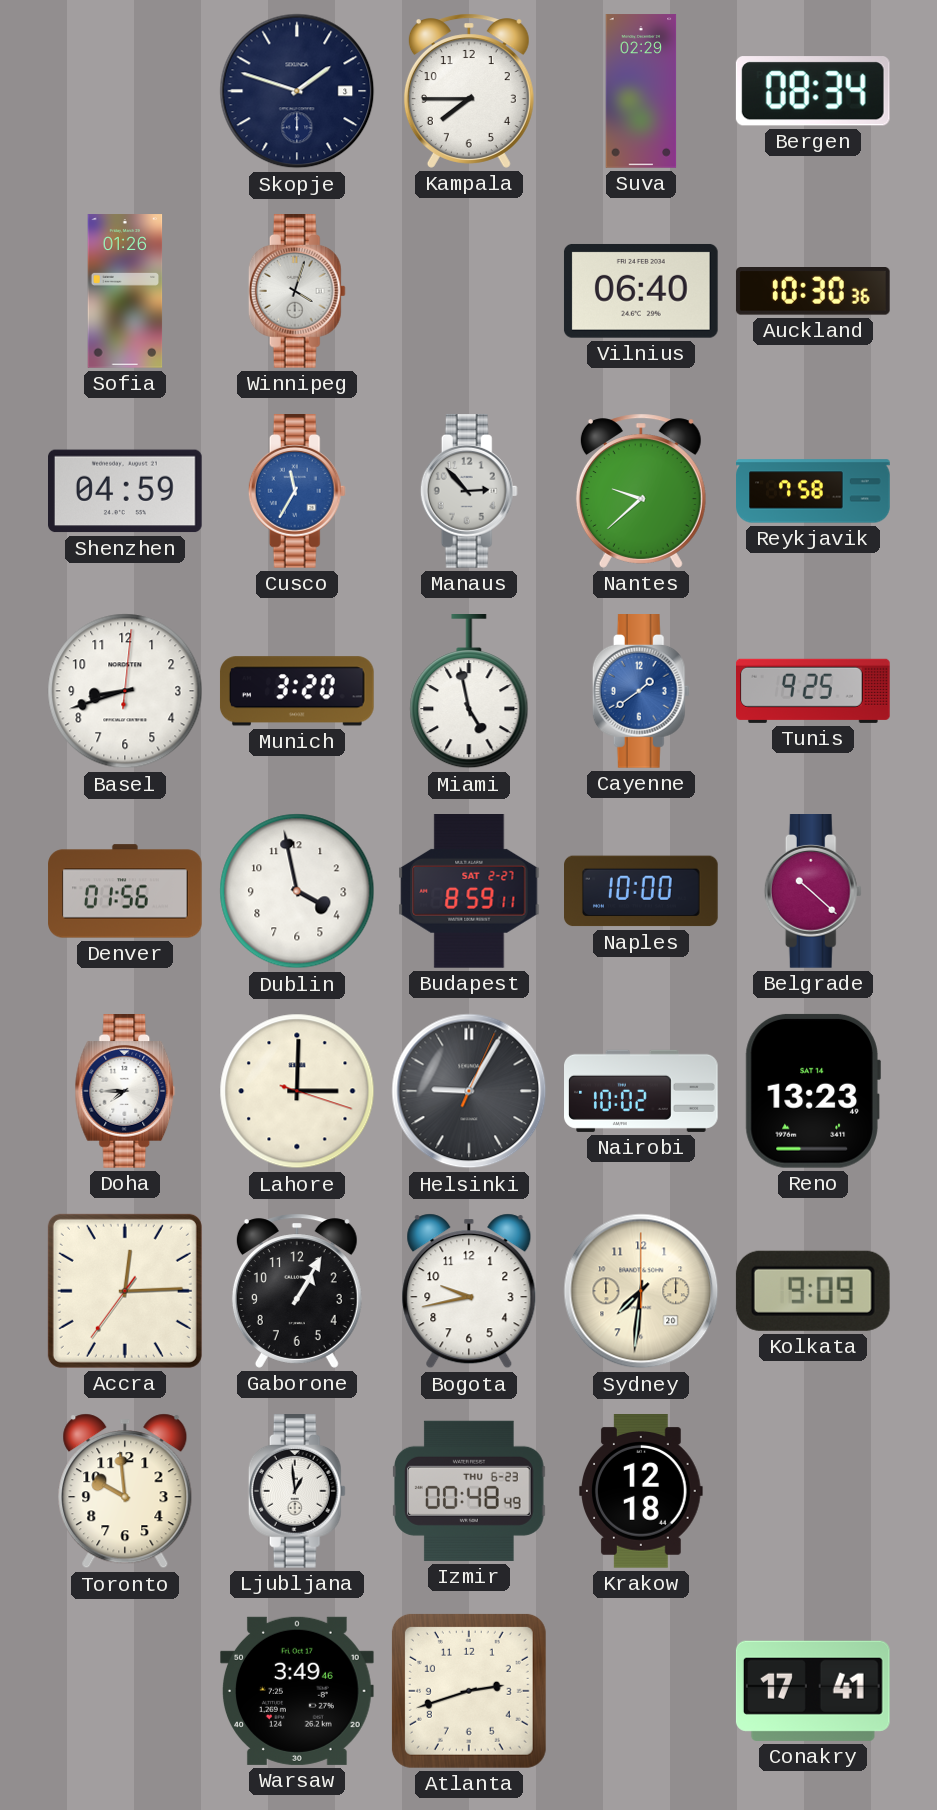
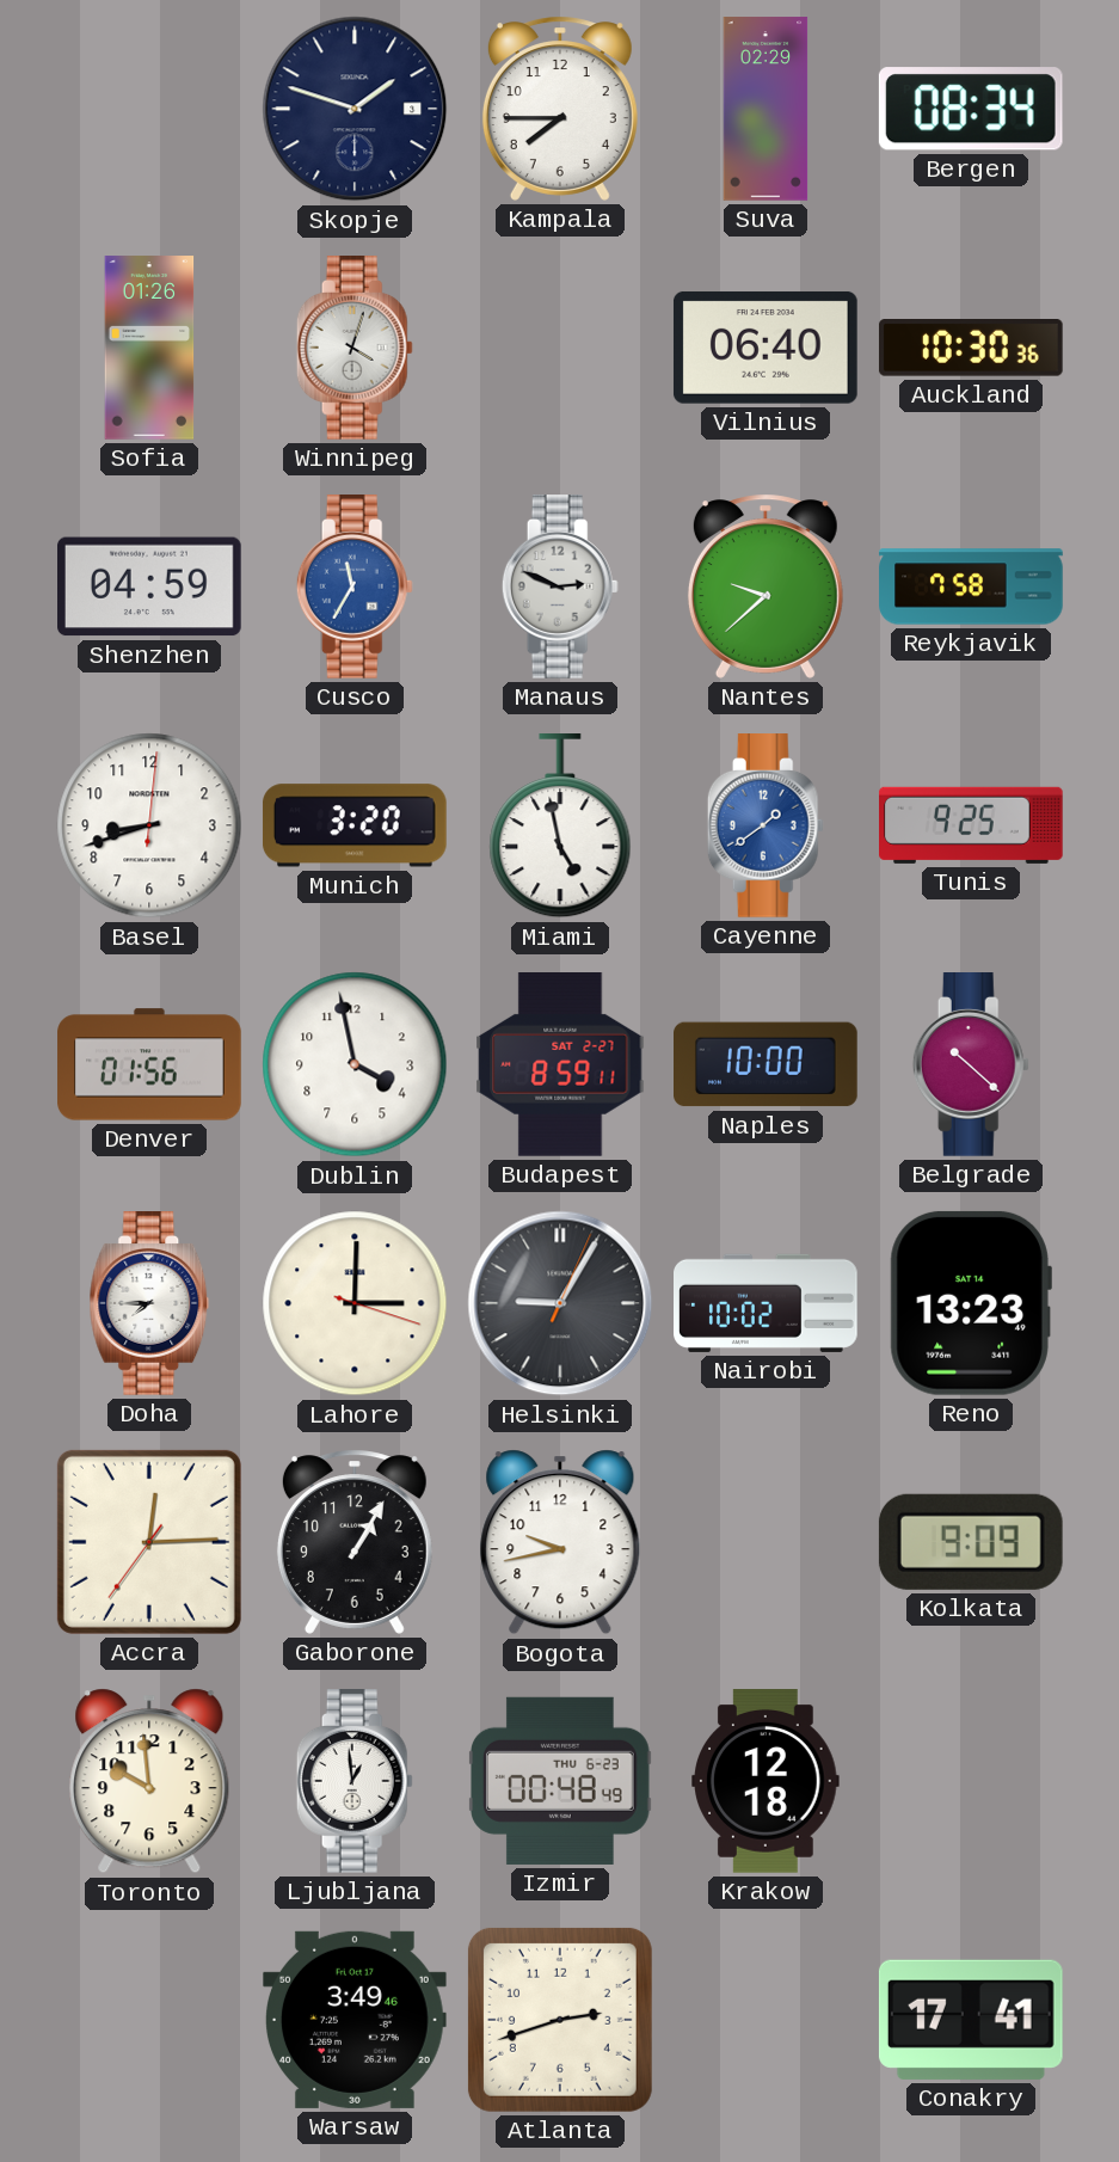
Manaus: 2:53 -> 2:49 (560, 588)
Sydney: 7:31 -> none (641, 1291)
